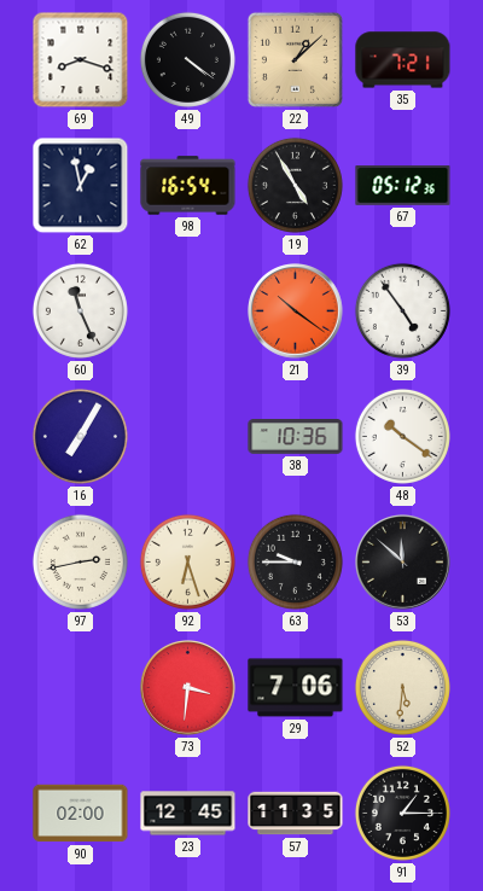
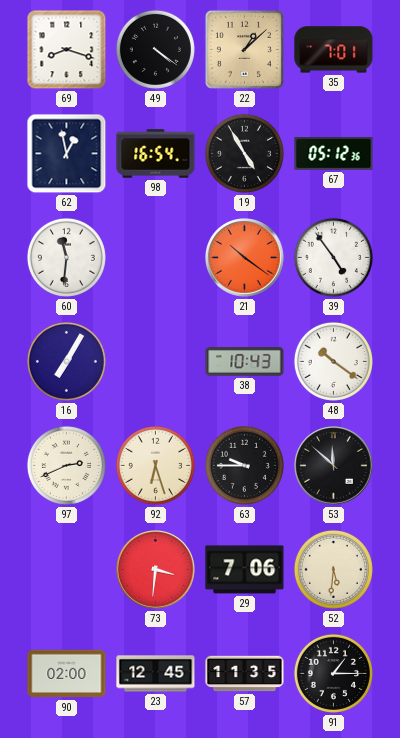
35: 7:21 -> 7:01 (334, 50)
60: 11:26 -> 11:31 (66, 257)
38: 10:36 -> 10:43 (245, 362)
97: 2:43 -> 2:41 (66, 465)
